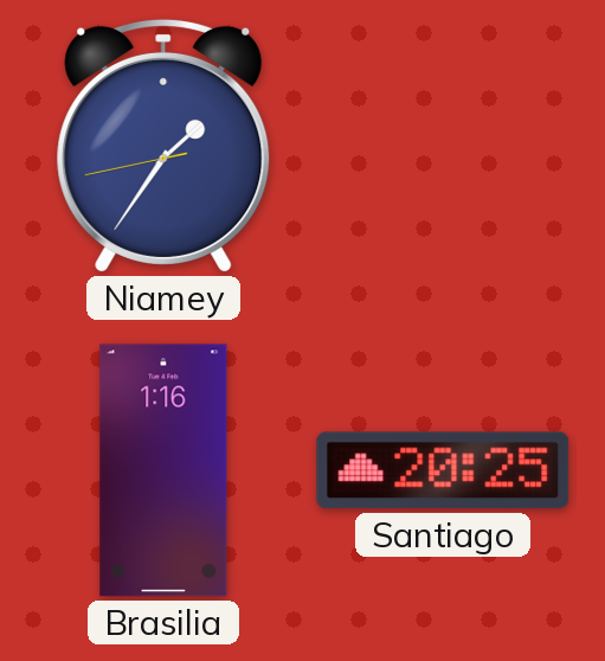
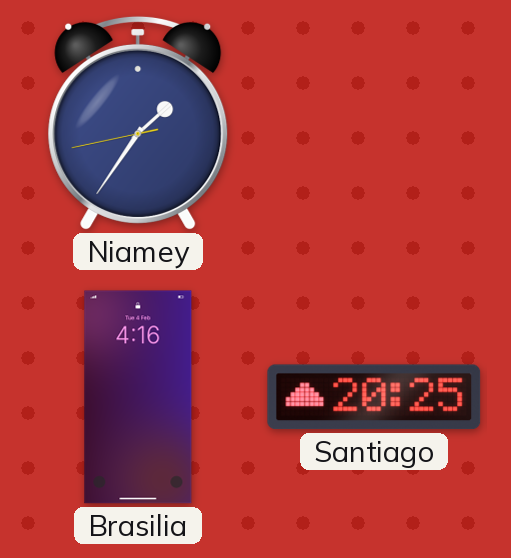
Brasilia: 1:16 -> 4:16 (138, 397)
